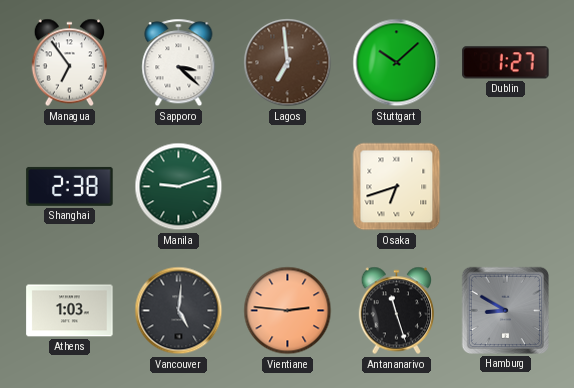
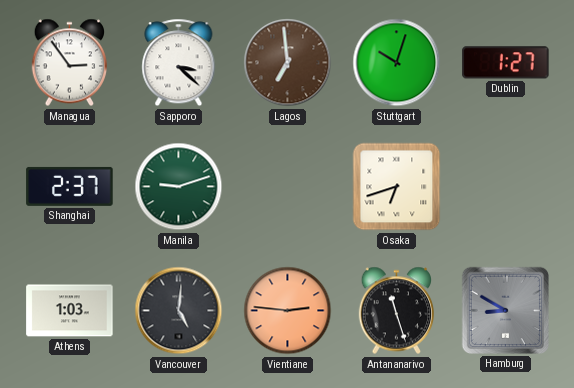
Managua: 6:54 -> 2:54 (69, 63)
Stuttgart: 10:08 -> 10:03 (397, 63)
Shanghai: 2:38 -> 2:37 (70, 186)
